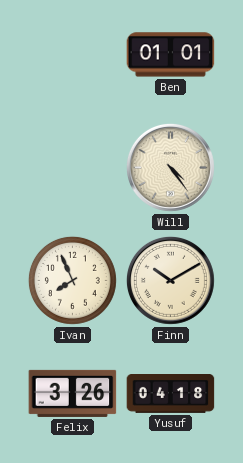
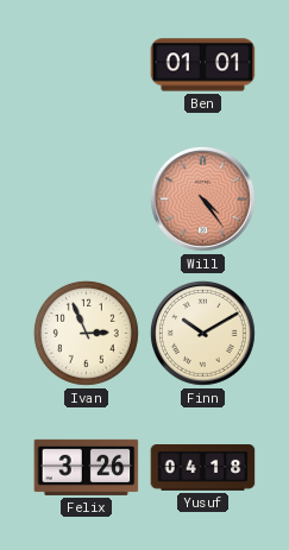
Will dial: cream -> salmon (202, 198)
Ivan: 7:56 -> 2:56 (86, 333)
